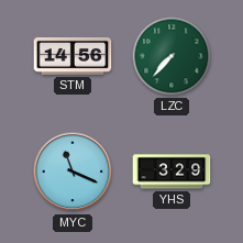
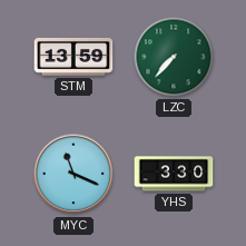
STM: 14:56 -> 13:59 (73, 57)
YHS: 3:29 -> 3:30 (174, 174)
